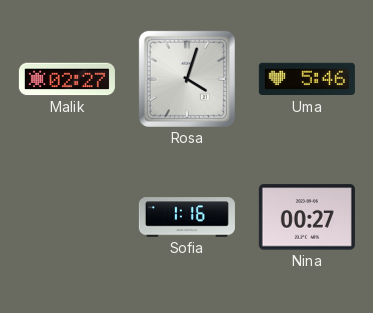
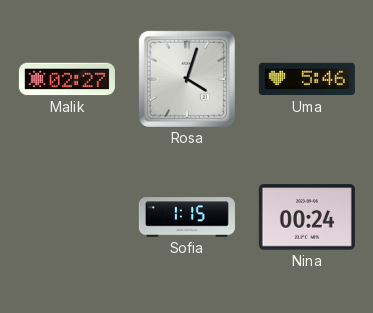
Sofia: 1:16 -> 1:15 (187, 217)
Nina: 00:27 -> 00:24 (307, 217)
